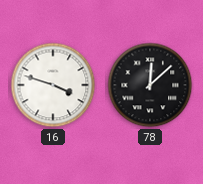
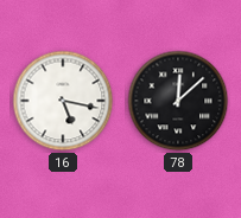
16: 3:48 -> 5:17 (63, 101)
